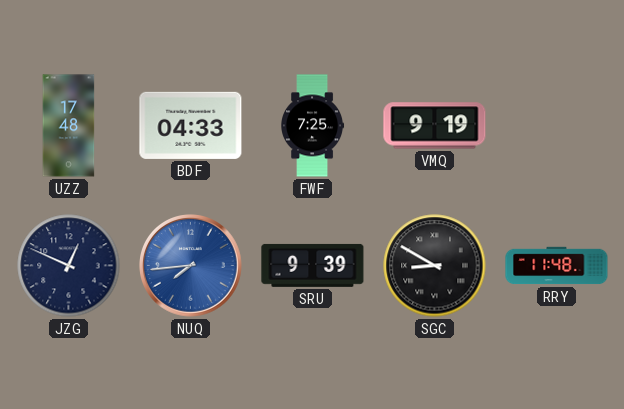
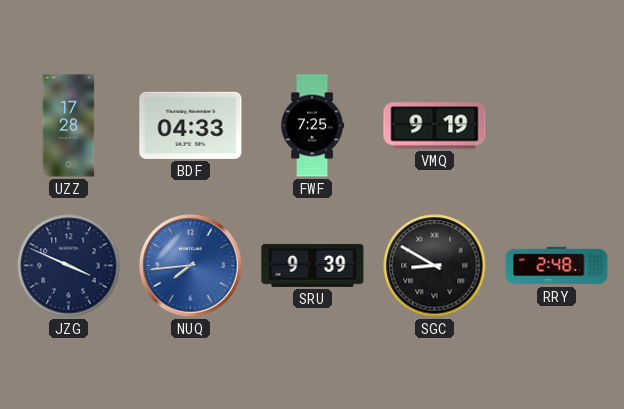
UZZ: 17:48 -> 17:28 (69, 126)
JZG: 12:49 -> 3:49 (69, 266)
RRY: 11:48 -> 2:48 (557, 266)
